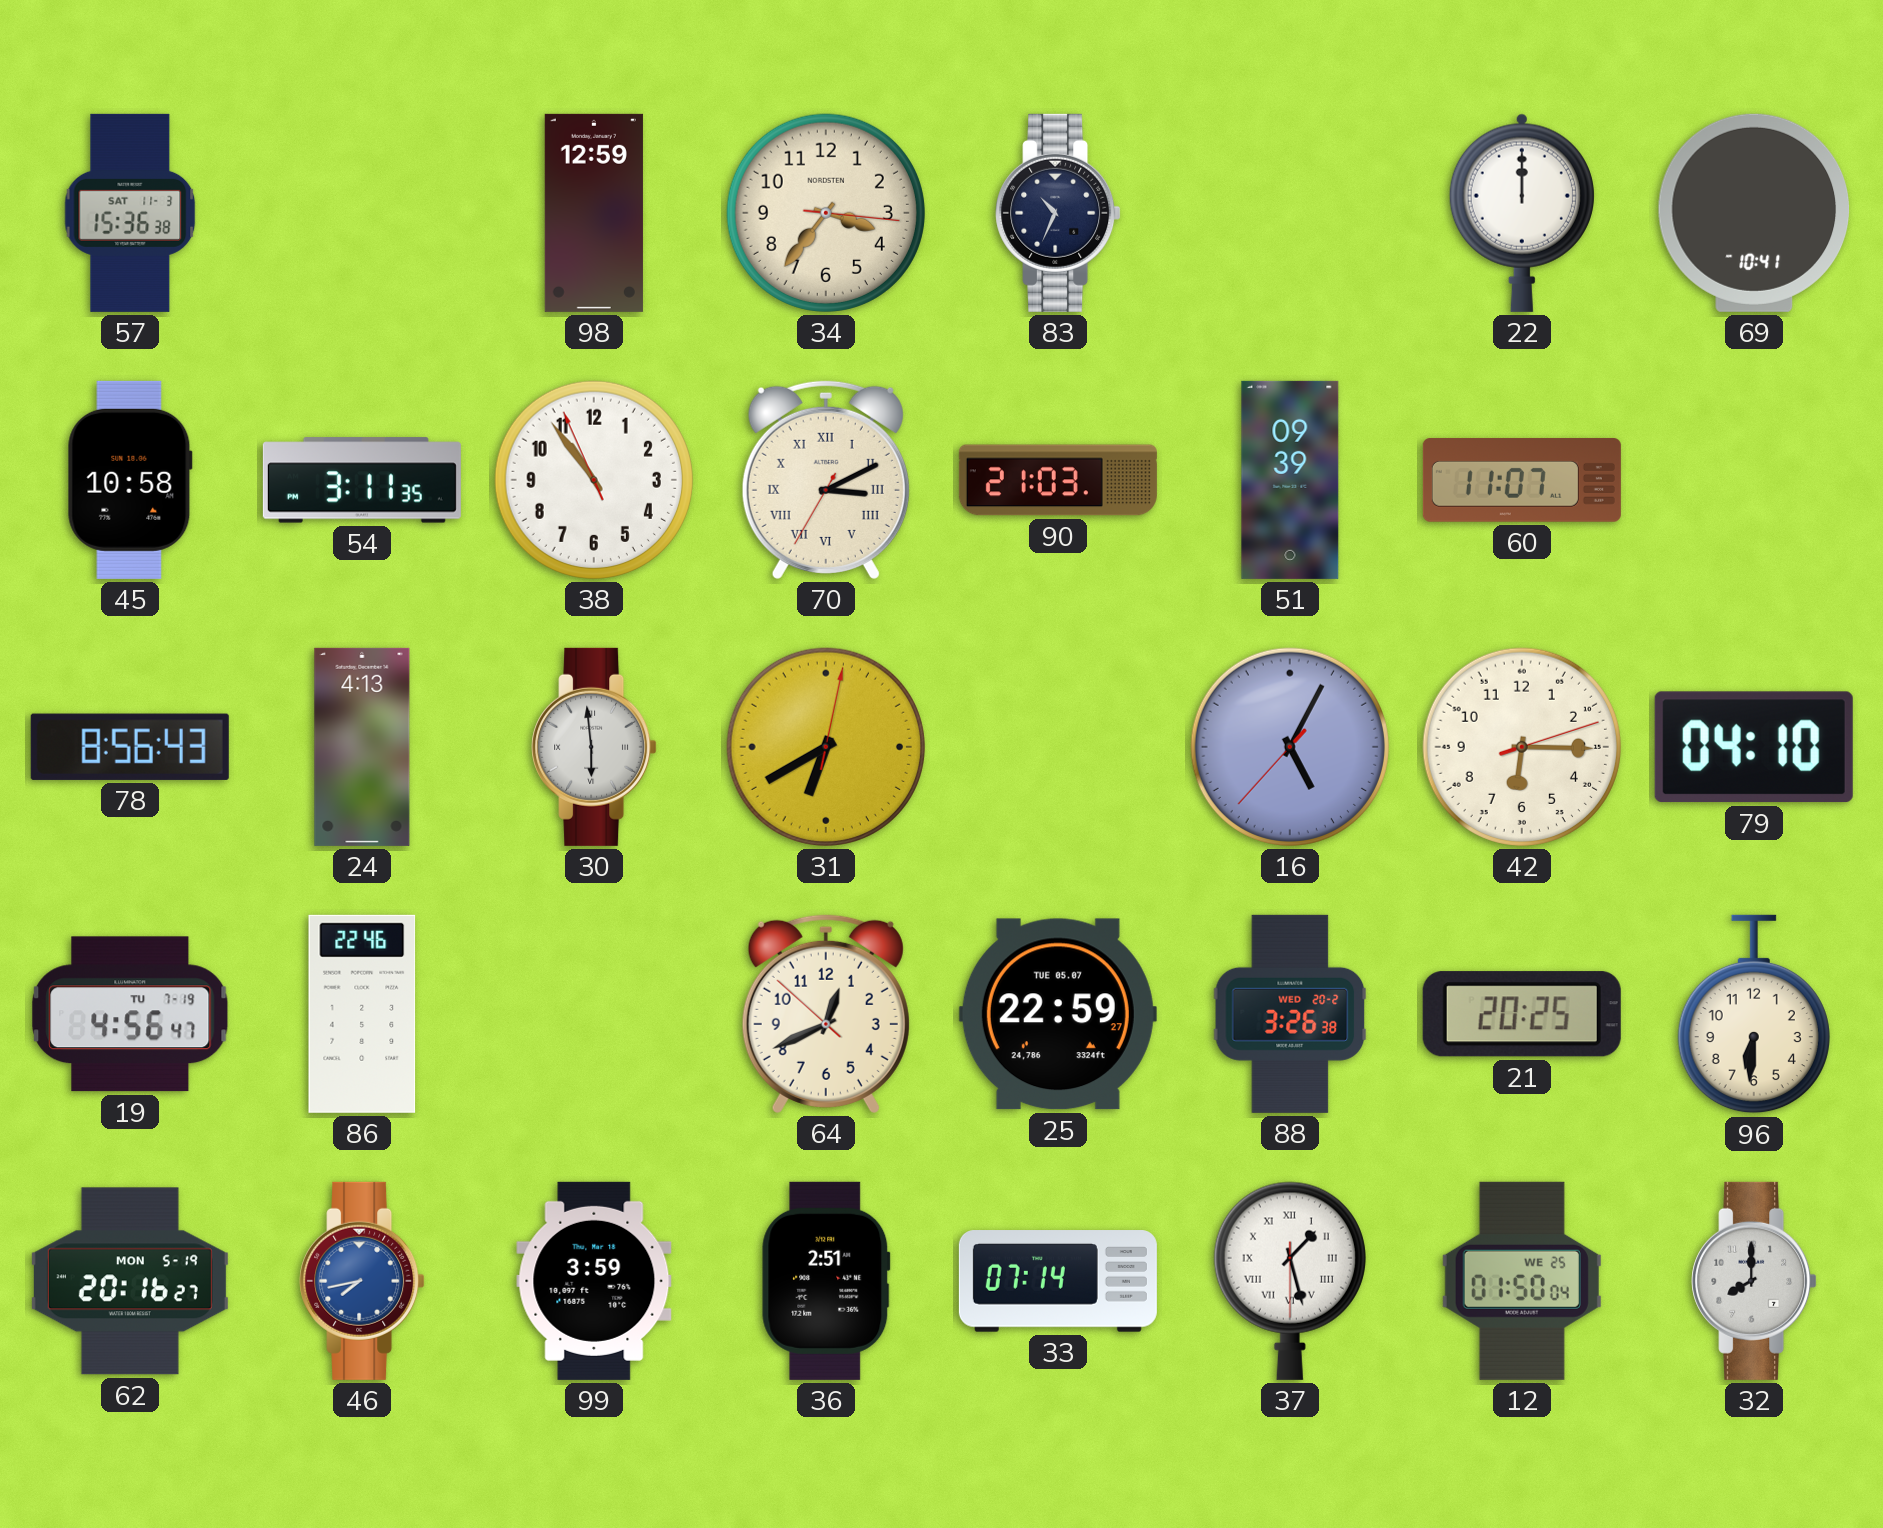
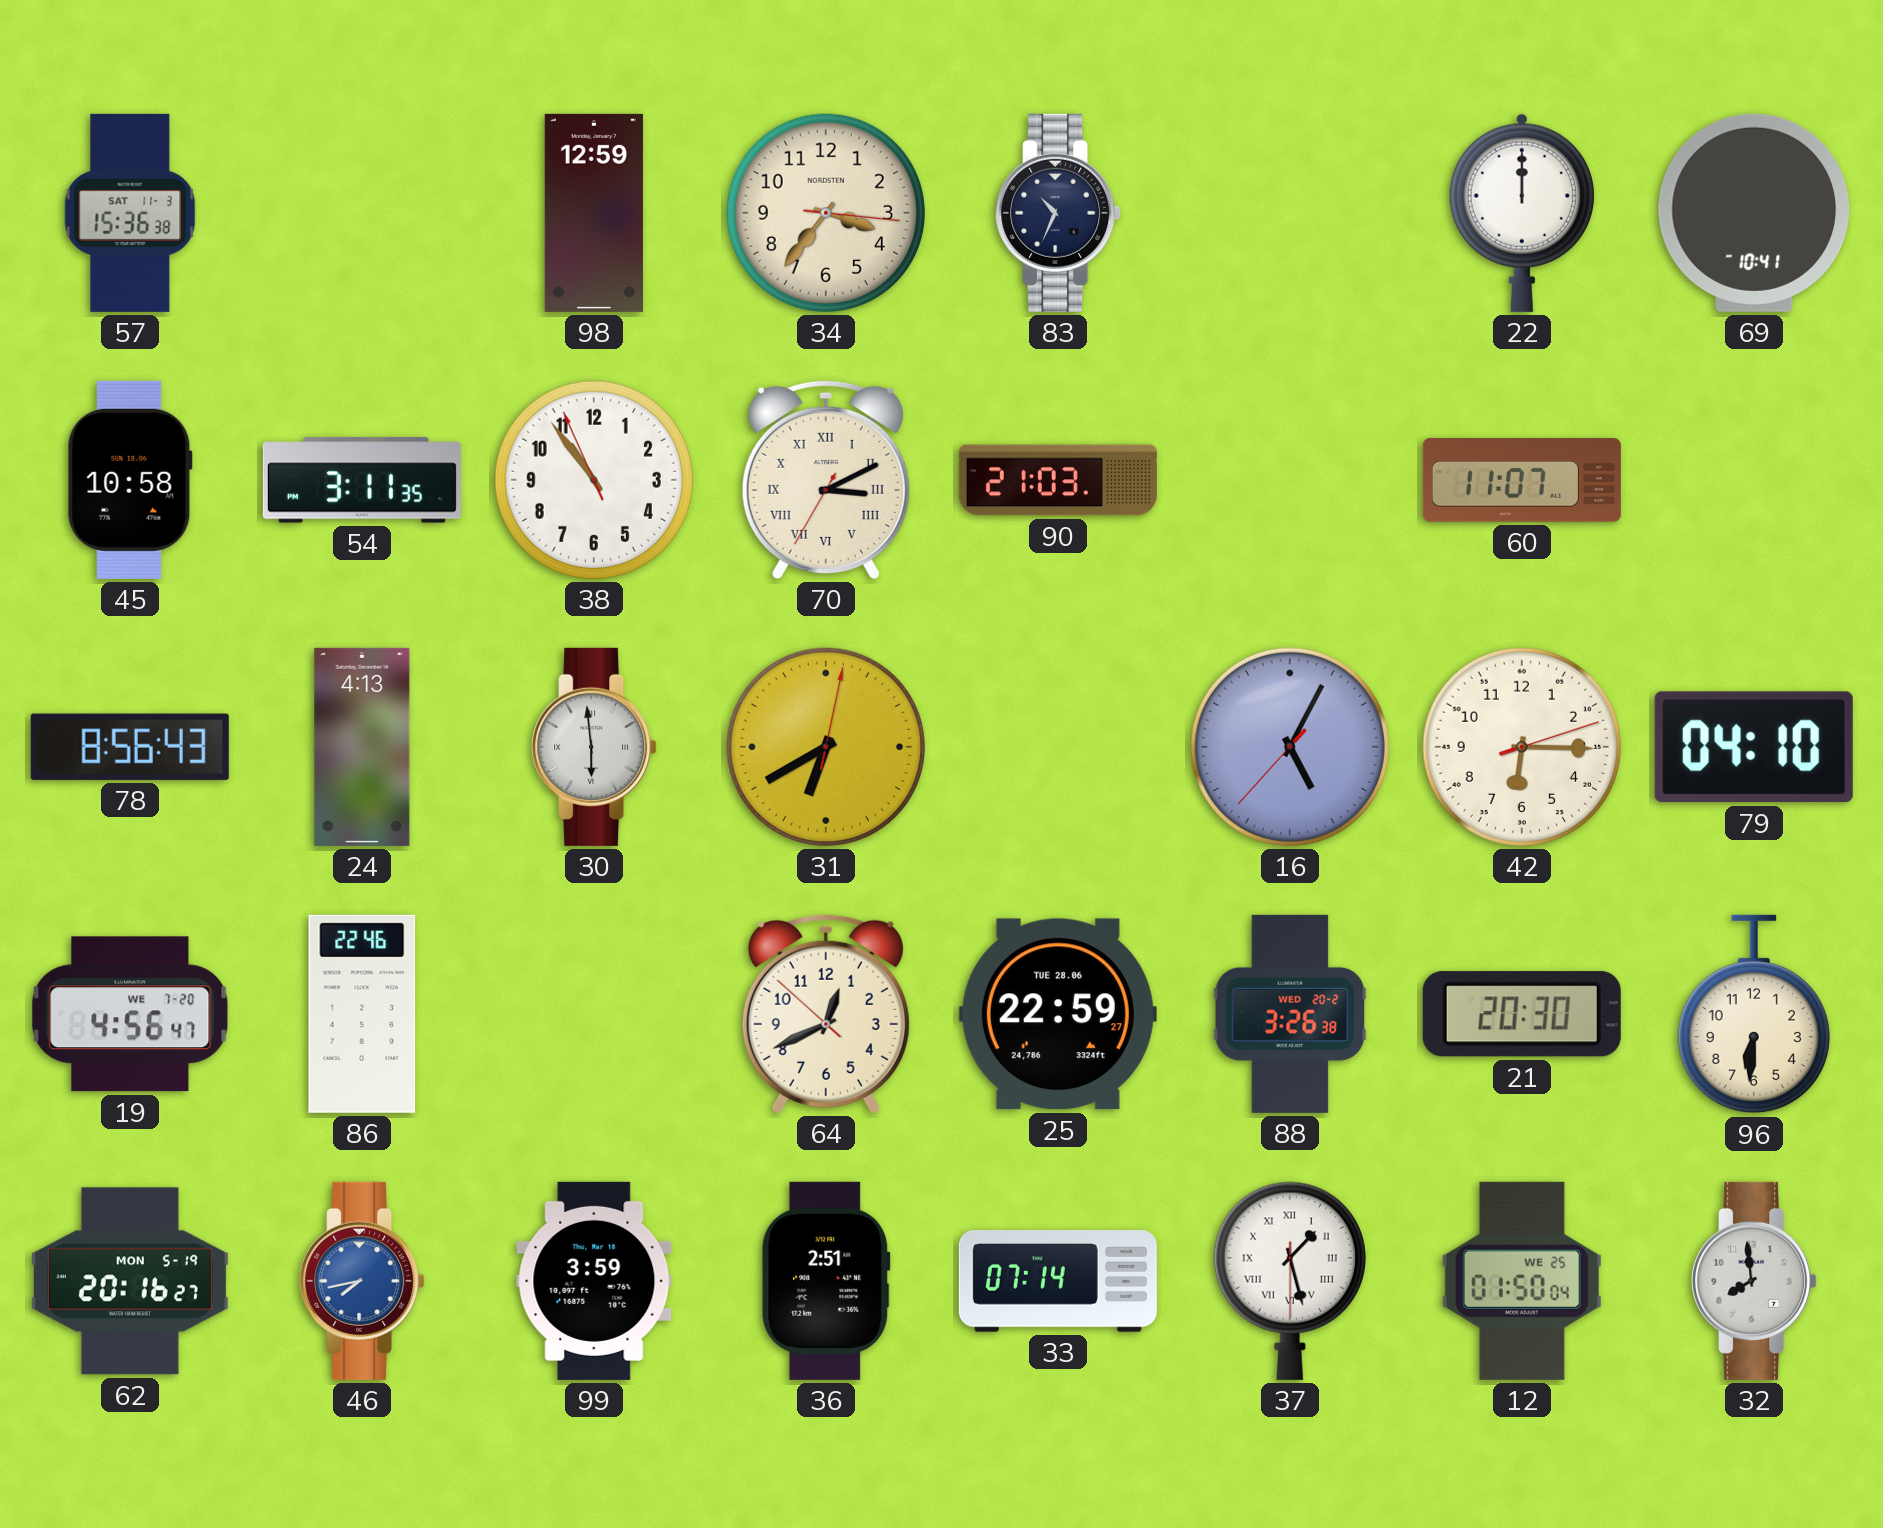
51: 09:39 -> none (1290, 480)
19 date: TU 7-19 -> WE 7-20 (130, 1014)
25 date: TUE 05.07 -> TUE 28.06 (1058, 1014)
21: 20:25 -> 20:30 (1522, 1014)
32: 8:00 -> 7:59 (1754, 1281)
